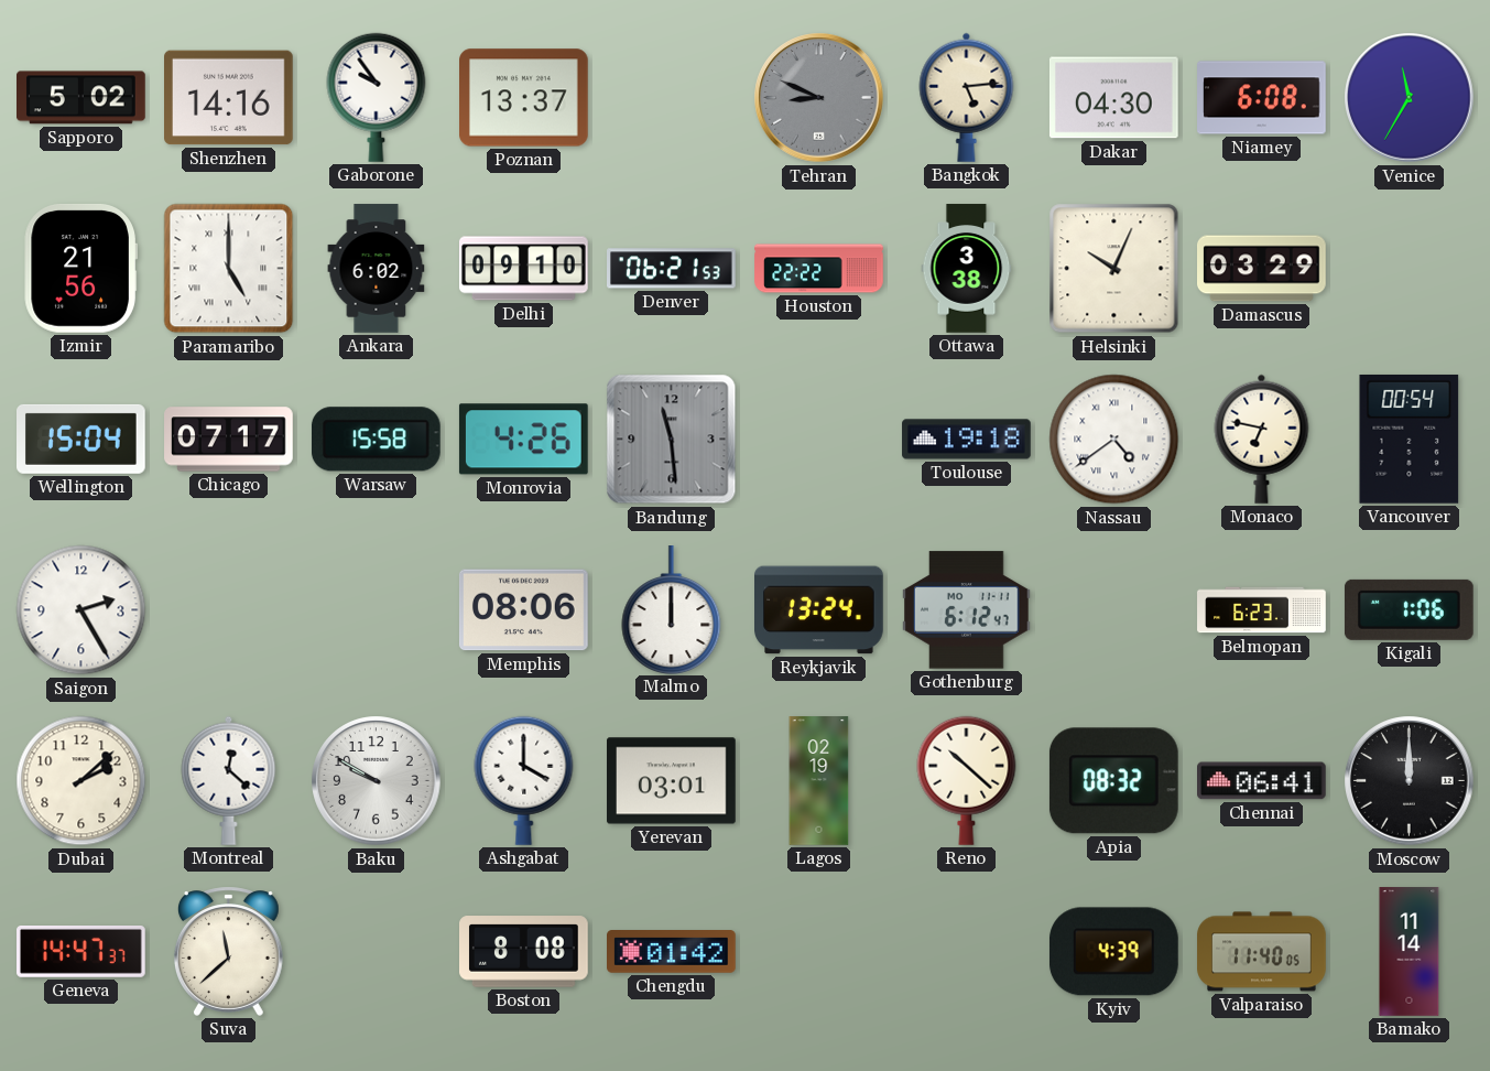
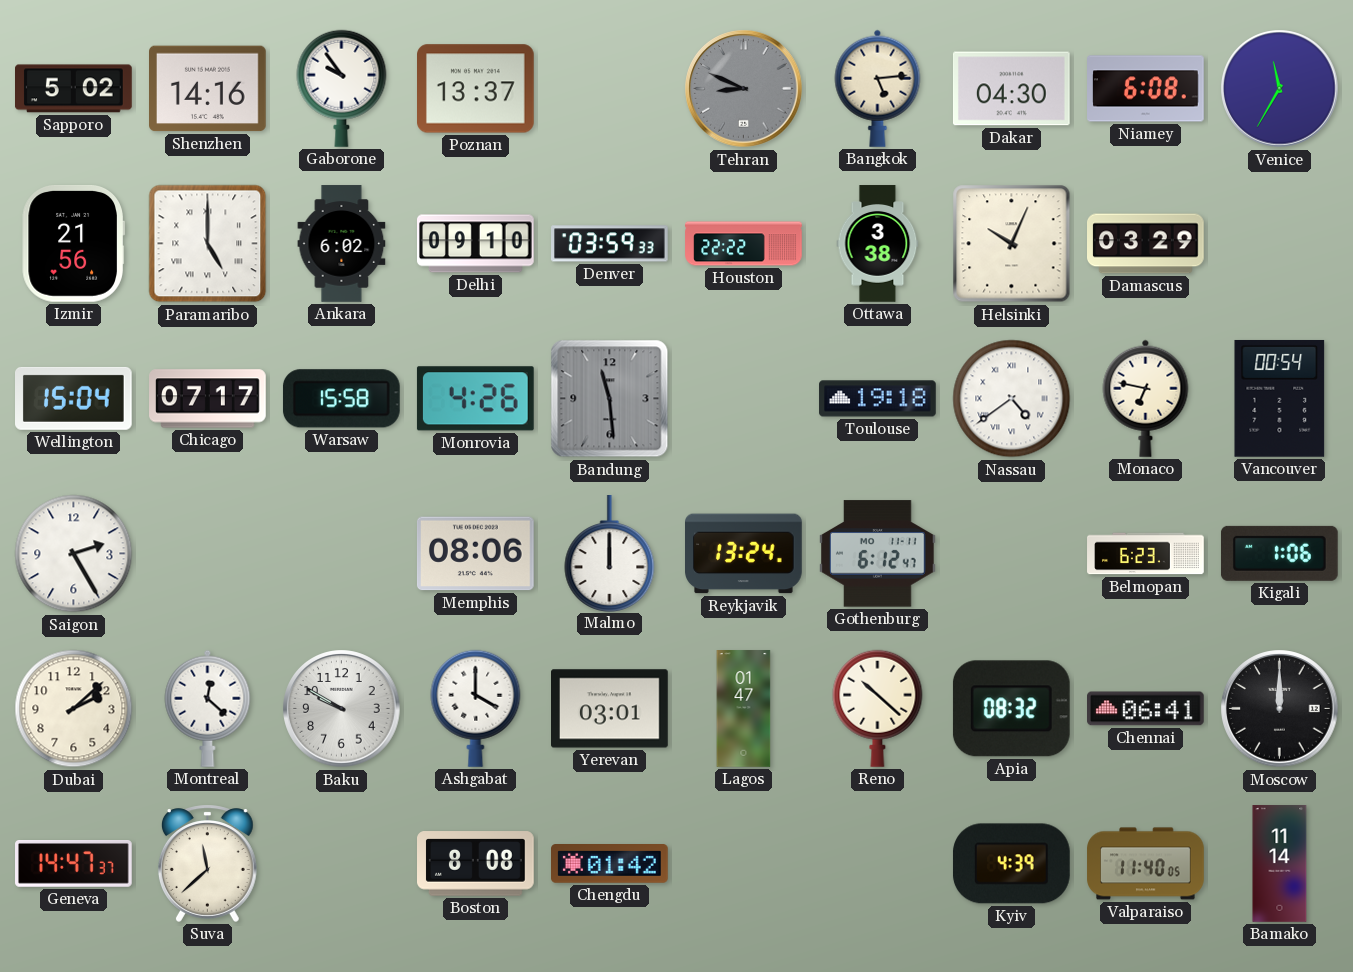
Denver: 06:21 -> 03:59 (610, 244)
Lagos: 02:19 -> 01:47 (744, 709)
